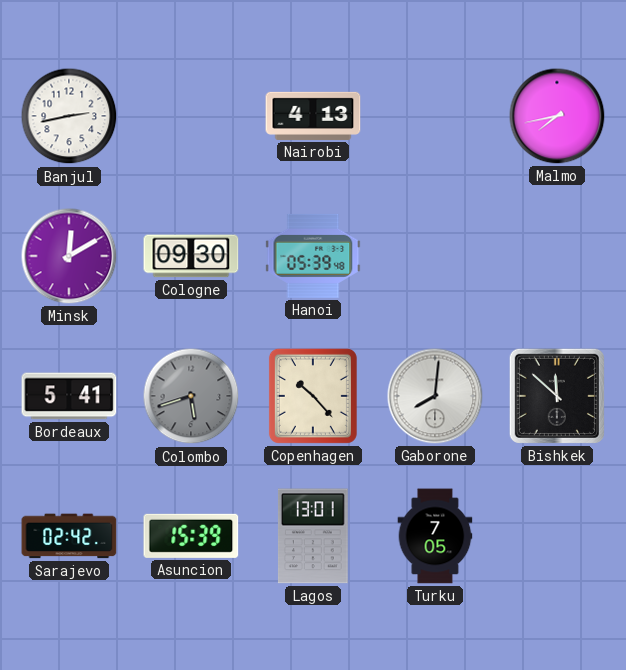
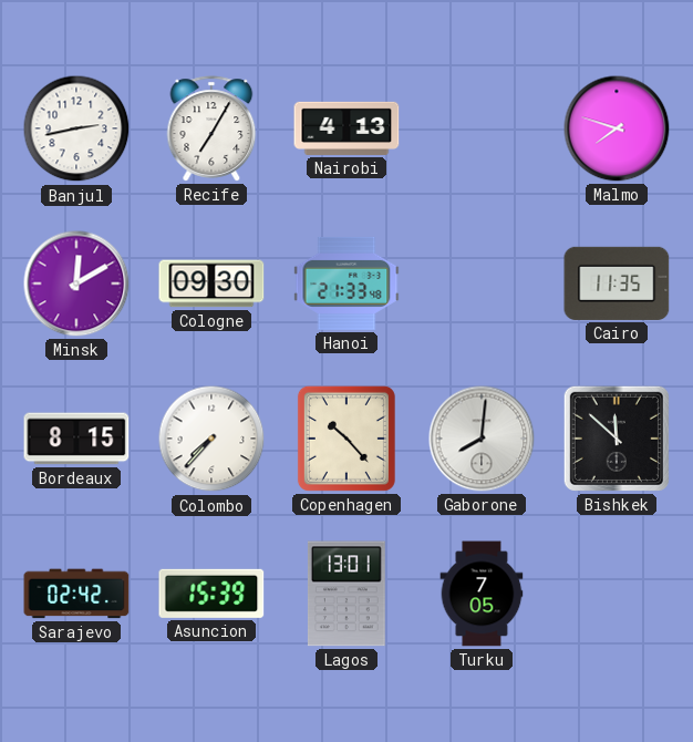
Recife: none -> 7:05 (211, 128)
Malmo: 7:43 -> 7:48 (617, 128)
Hanoi: 05:39 -> 21:33 (346, 284)
Cairo: none -> 11:35 (617, 284)
Bordeaux: 5:41 -> 8:15 (76, 439)
Colombo: 5:42 -> 7:37 (211, 439)
Colombo dial: grey -> white (211, 439)
